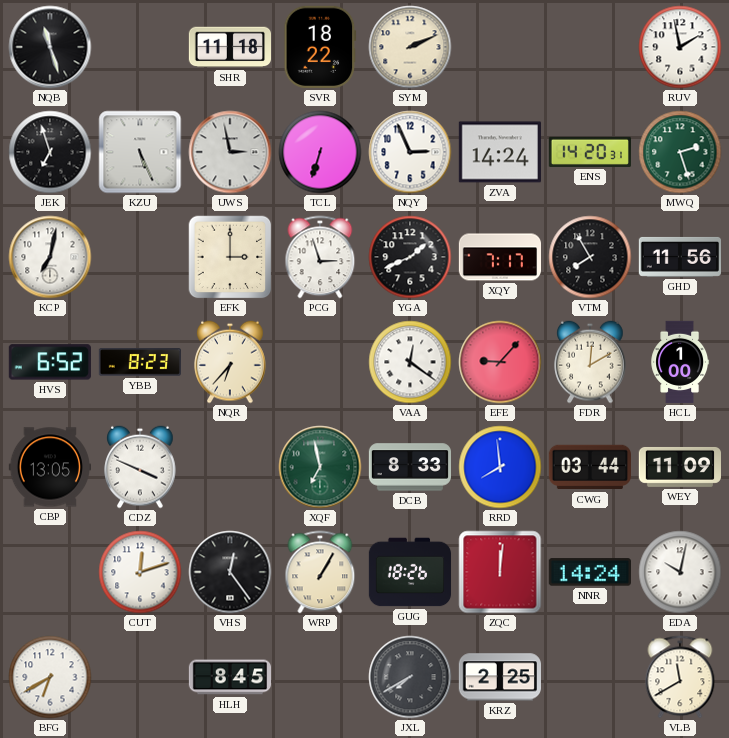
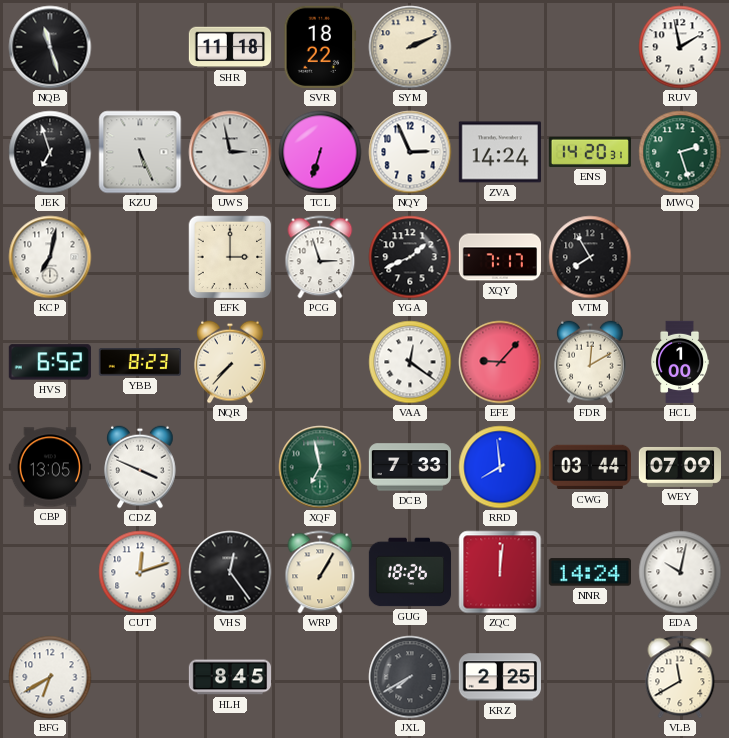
GHD: 11:56 -> none (679, 257)
NQR: 6:37 -> 7:37 (230, 362)
DCB: 8:33 -> 7:33 (410, 467)
WEY: 11:09 -> 07:09 (679, 467)
